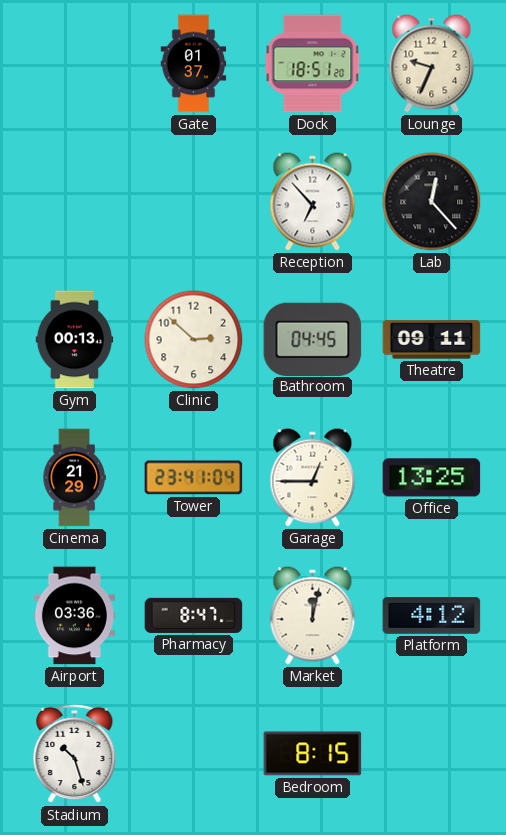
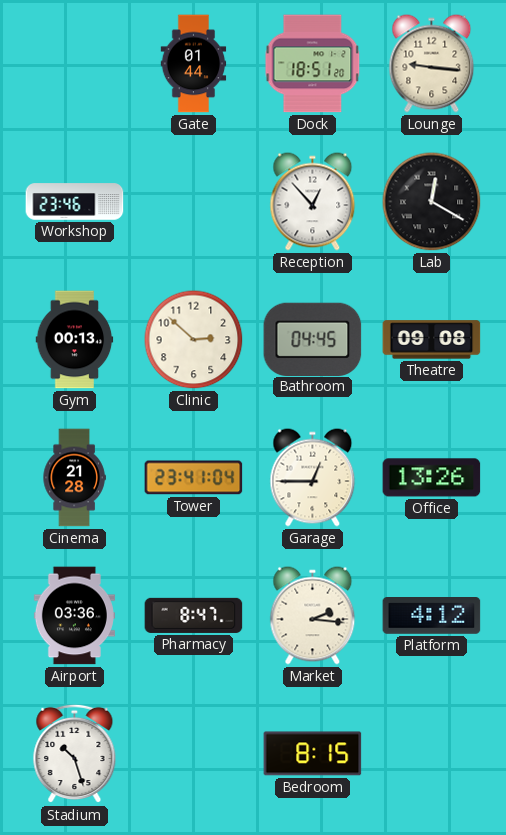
Gate: 01:37 -> 01:44 (194, 64)
Lounge: 9:34 -> 9:16 (432, 64)
Workshop: none -> 23:46 (75, 202)
Reception: 6:53 -> 12:53 (313, 202)
Lab: 12:23 -> 12:20 (432, 202)
Theatre: 09:11 -> 09:08 (432, 340)
Cinema: 21:29 -> 21:28 (74, 478)
Office: 13:25 -> 13:26 (432, 478)
Market: 12:02 -> 2:16 (313, 616)
